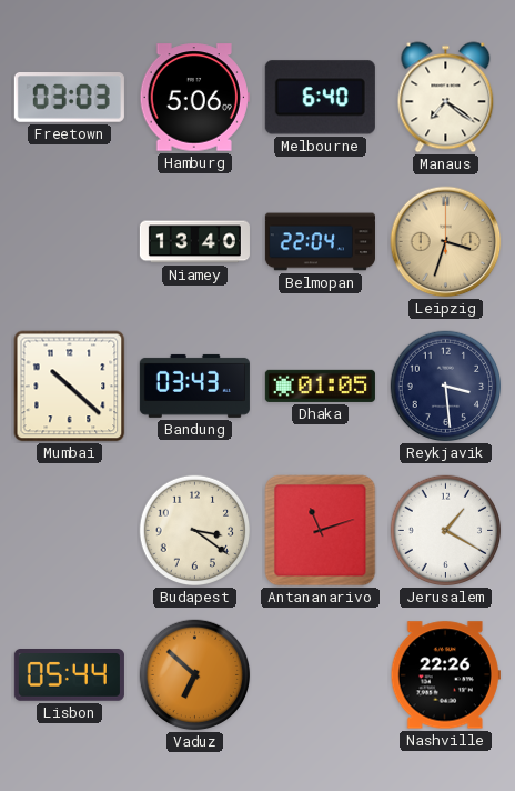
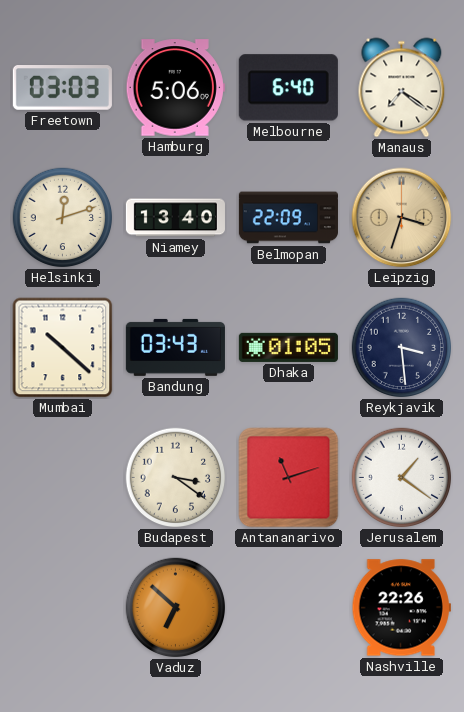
Helsinki: none -> 12:12 (63, 218)
Belmopan: 22:04 -> 22:09 (288, 218)
Jerusalem: 1:20 -> 1:21 (402, 478)
Lisbon: 05:44 -> none (69, 675)
